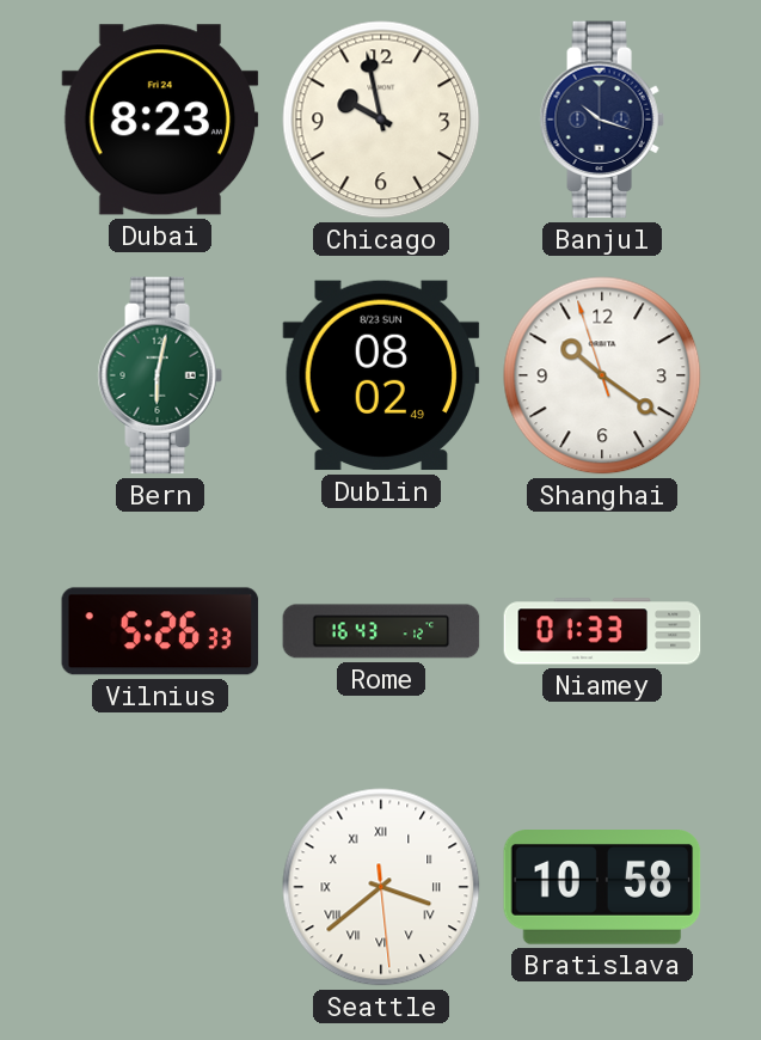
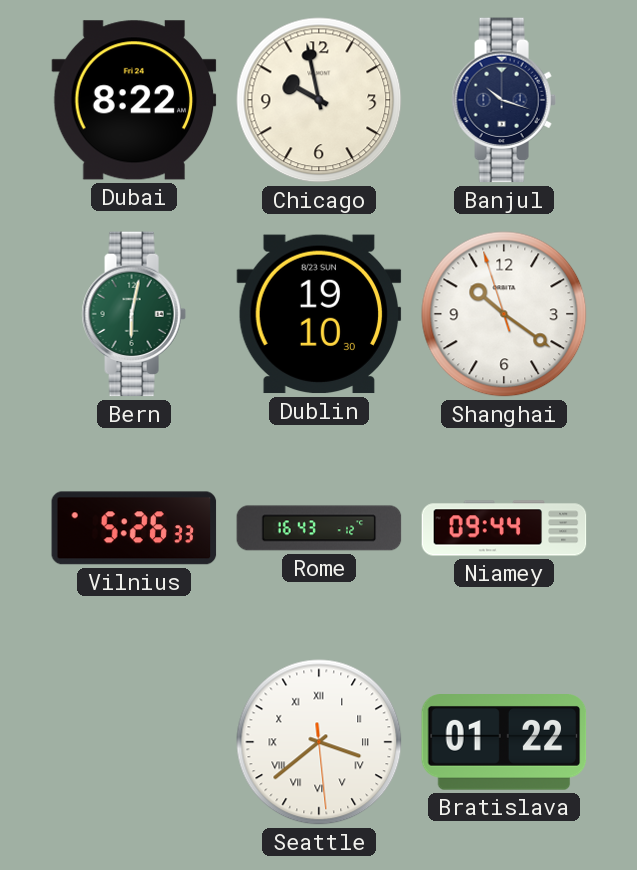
Dubai: 8:23 -> 8:22 (134, 100)
Dublin: 08:02 -> 19:10 (319, 314)
Niamey: 01:33 -> 09:44 (504, 528)
Bratislava: 10:58 -> 01:22 (504, 743)
